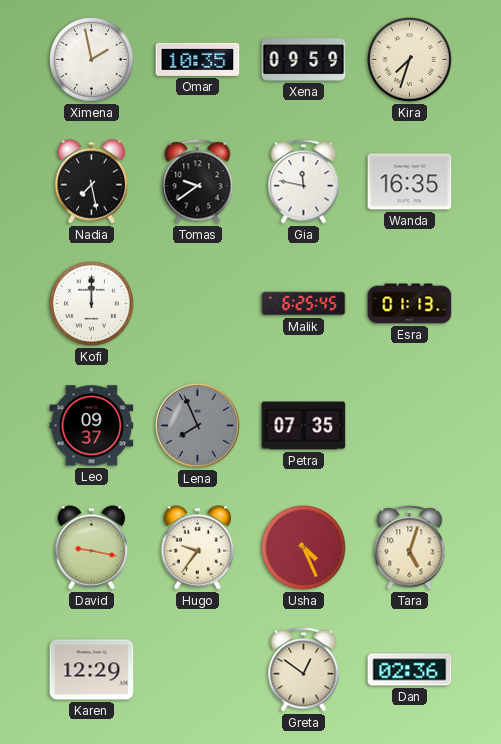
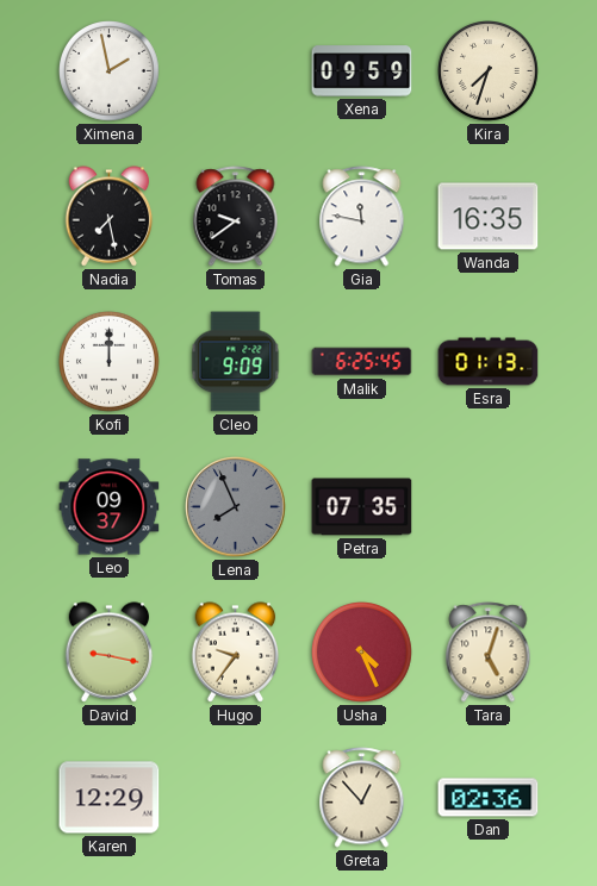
Omar: 10:35 -> none (198, 59)
Cleo: none -> 9:09 (236, 362)
Greta: 12:51 -> 12:53 (362, 798)
